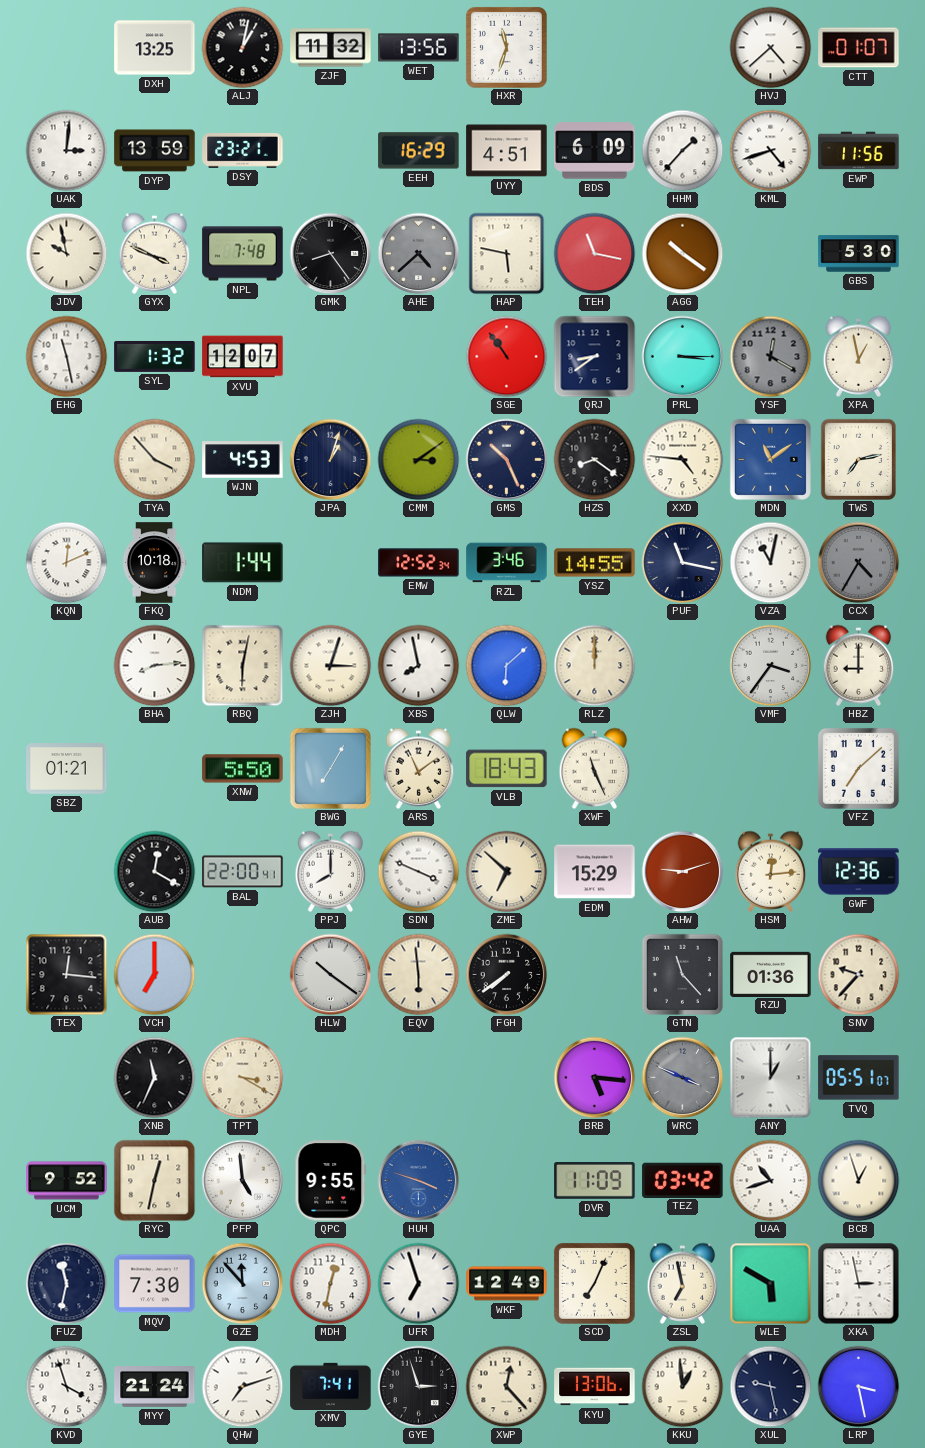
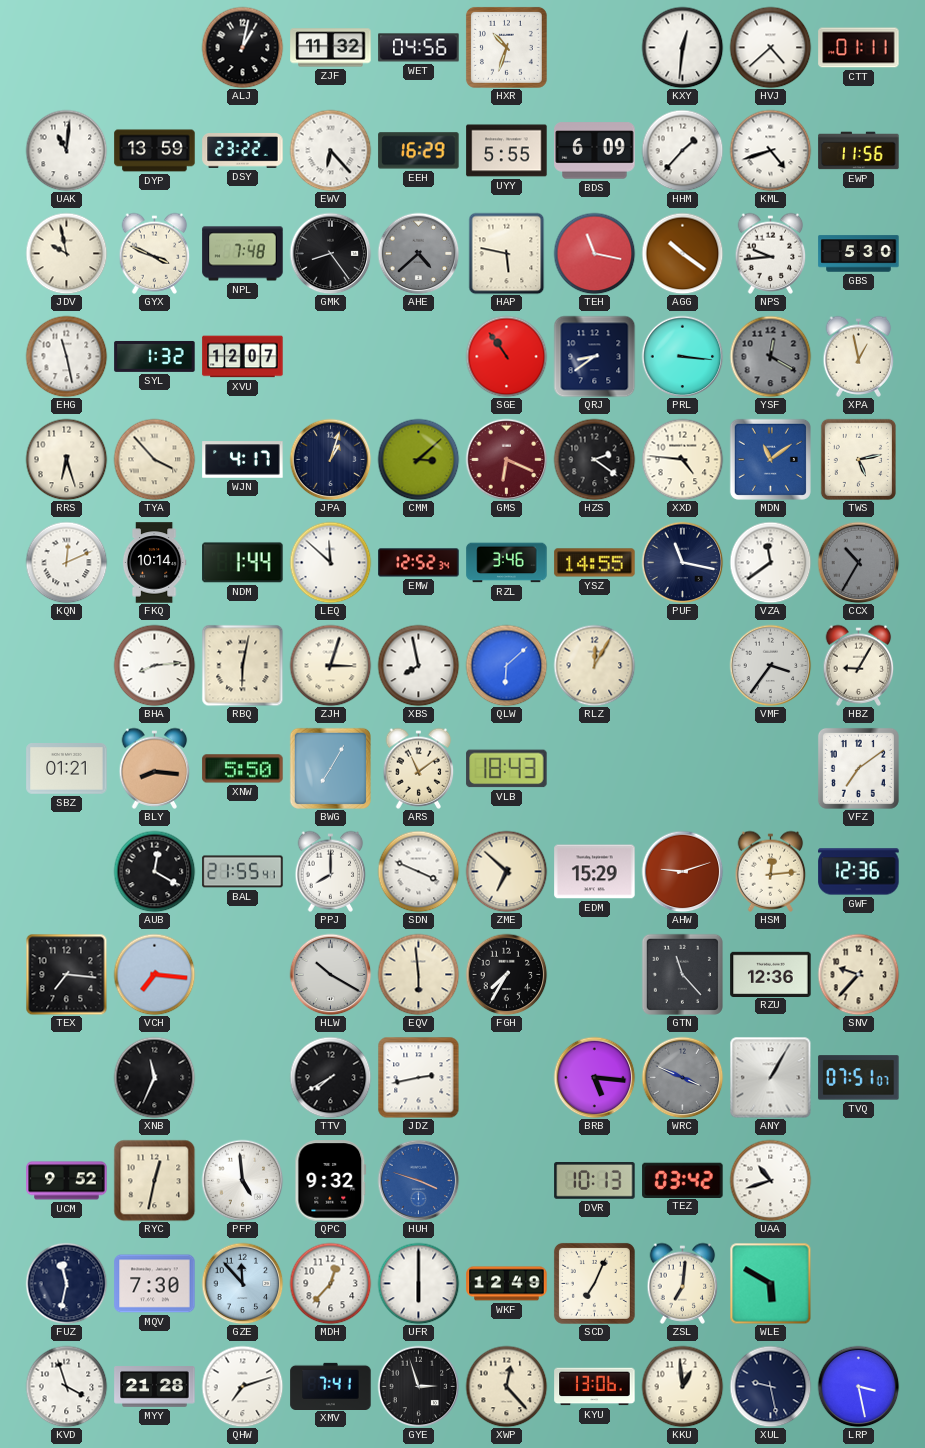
DXH: 13:25 -> none (155, 48)
WET: 13:56 -> 04:56 (419, 48)
HXR: 11:33 -> 10:33 (506, 47)
KXY: none -> 12:31 (682, 47)
CTT: 01:07 -> 01:11 (859, 48)
UAK: 3:01 -> 11:01 (66, 150)
DSY: 23:21 -> 23:22 (243, 151)
EWV: none -> 6:23 (330, 150)
UYY: 4:51 -> 5:55 (507, 151)
NPS: none -> 9:44 (771, 253)
PRL: 3:15 -> 3:16 (682, 356)
RRS: none -> 6:27 (66, 459)
WJN: 4:53 -> 4:17 (243, 460)
CMM: 3:09 -> 3:08 (418, 459)
GMS: 10:26 -> 6:19 (506, 459)
GMS dial: navy -> burgundy (506, 459)
HZS: 8:21 -> 2:21 (594, 459)
TWS: 7:13 -> 5:13 (858, 459)
FKQ: 10:18 -> 10:14 (154, 563)
LEQ: none -> 11:52 (330, 562)
VZA: 11:02 -> 11:39 (770, 562)
CCX: 4:35 -> 10:35 (858, 562)
RLZ: 12:00 -> 12:05 (594, 665)
HBZ: 9:00 -> 9:05 (859, 665)
BLY: none -> 8:16 (155, 768)
XWF: 11:26 -> none (595, 768)
VFZ: 7:08 -> 7:09 (858, 768)
BAL: 22:00 -> 21:55 (243, 872)
TEX: 12:16 -> 7:16 (66, 974)
VCH: 7:00 -> 7:16 (154, 974)
HLW: 10:21 -> 10:20 (330, 974)
FGH: 7:39 -> 7:35 (506, 974)
RZU: 01:36 -> 12:36 (771, 974)
TPT: 3:20 -> none (242, 1077)
TTV: none -> 7:40 (330, 1077)
JDZ: none -> 2:43 (418, 1077)
ANY: 1:00 -> 1:05 (770, 1077)
TVQ: 05:51 -> 07:51 (859, 1078)
QPC: 9:55 -> 9:32 (331, 1181)
DVR: 11:09 -> 10:13 (595, 1181)
BCB: 12:57 -> none (858, 1180)
MDH: 12:32 -> 12:37 (330, 1283)
UFR: 6:57 -> 6:00 (418, 1283)
ZSL: 6:58 -> 7:01 (683, 1283)
XKA: 2:58 -> none (858, 1283)
MYY: 21:24 -> 21:28 (155, 1387)
